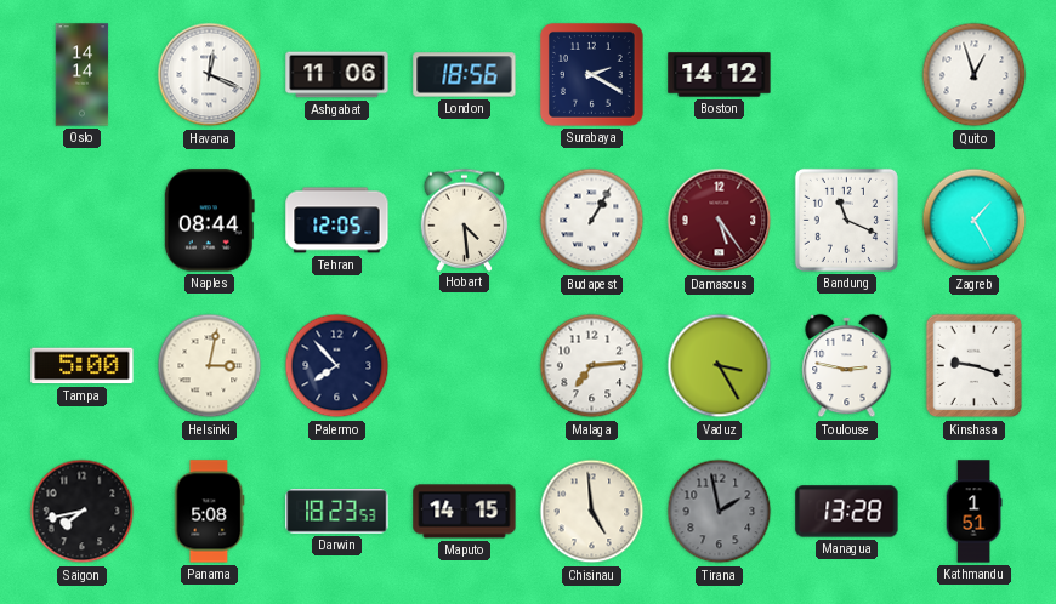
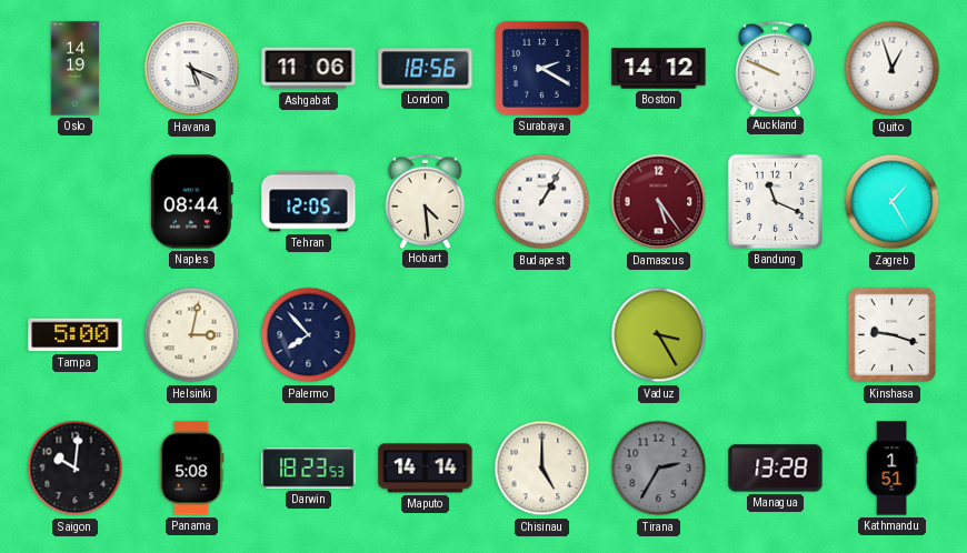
Oslo: 14:14 -> 14:19 (76, 69)
Havana: 12:19 -> 5:19 (192, 69)
Auckland: none -> 9:49 (776, 68)
Malaga: 7:14 -> none (592, 366)
Toulouse: 2:47 -> none (847, 366)
Saigon: 7:43 -> 10:01 (76, 469)
Maputo: 14:15 -> 14:14 (426, 469)
Chisinau: 4:59 -> 5:00 (542, 469)
Tirana: 1:58 -> 2:35 (659, 469)
